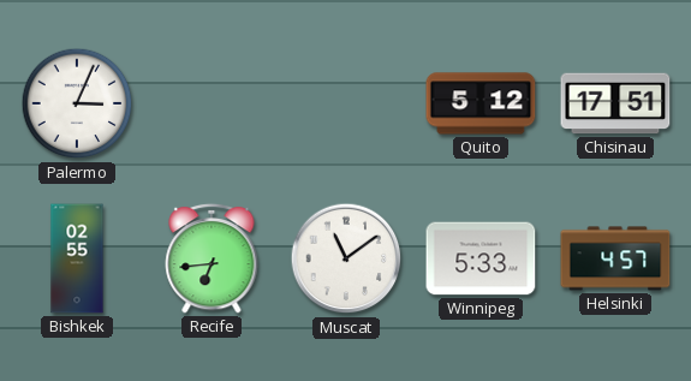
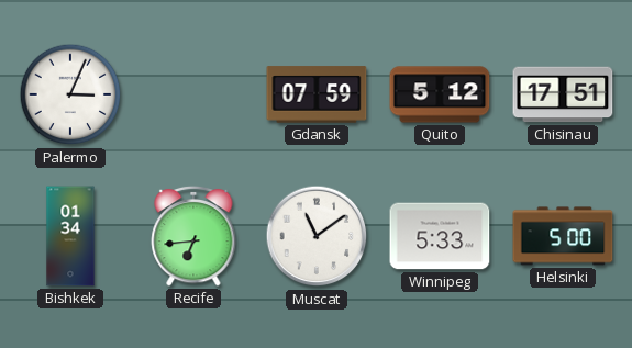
Gdansk: none -> 07:59 (317, 94)
Bishkek: 02:55 -> 01:34 (70, 236)
Helsinki: 4:57 -> 5:00 (563, 236)
